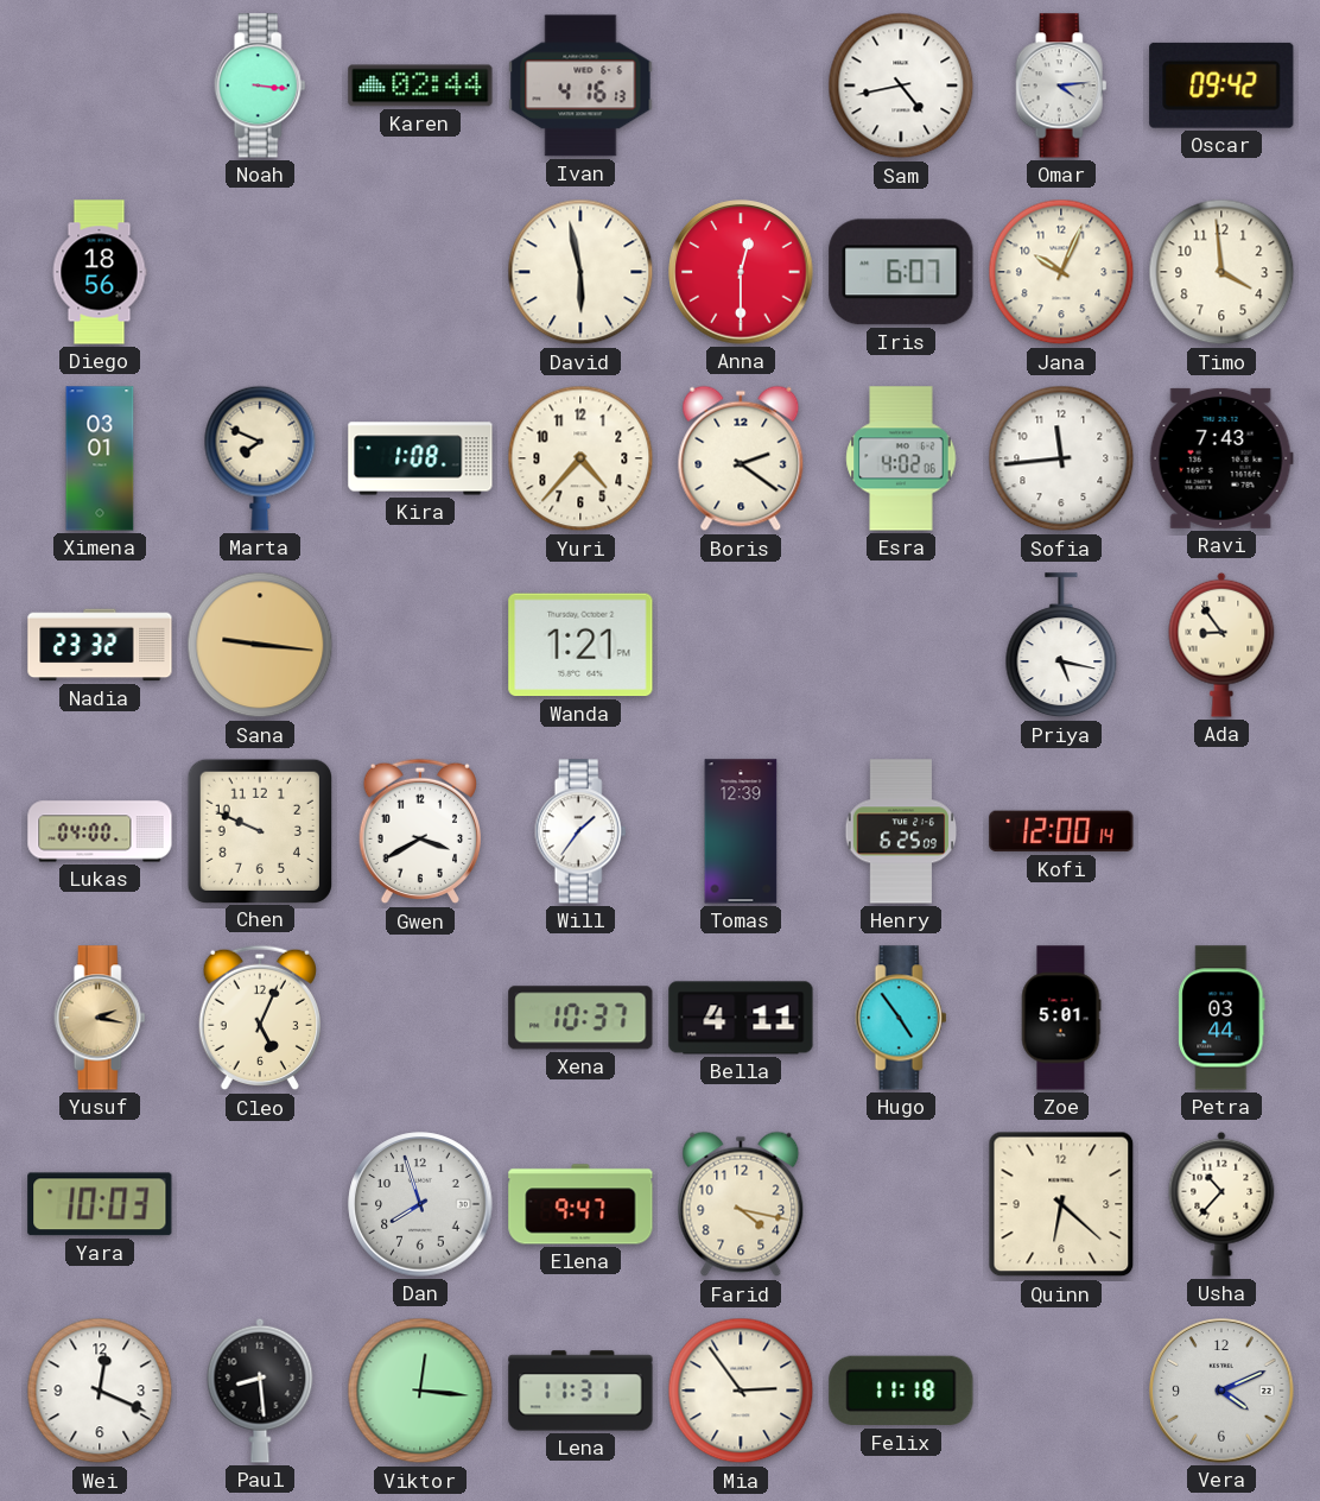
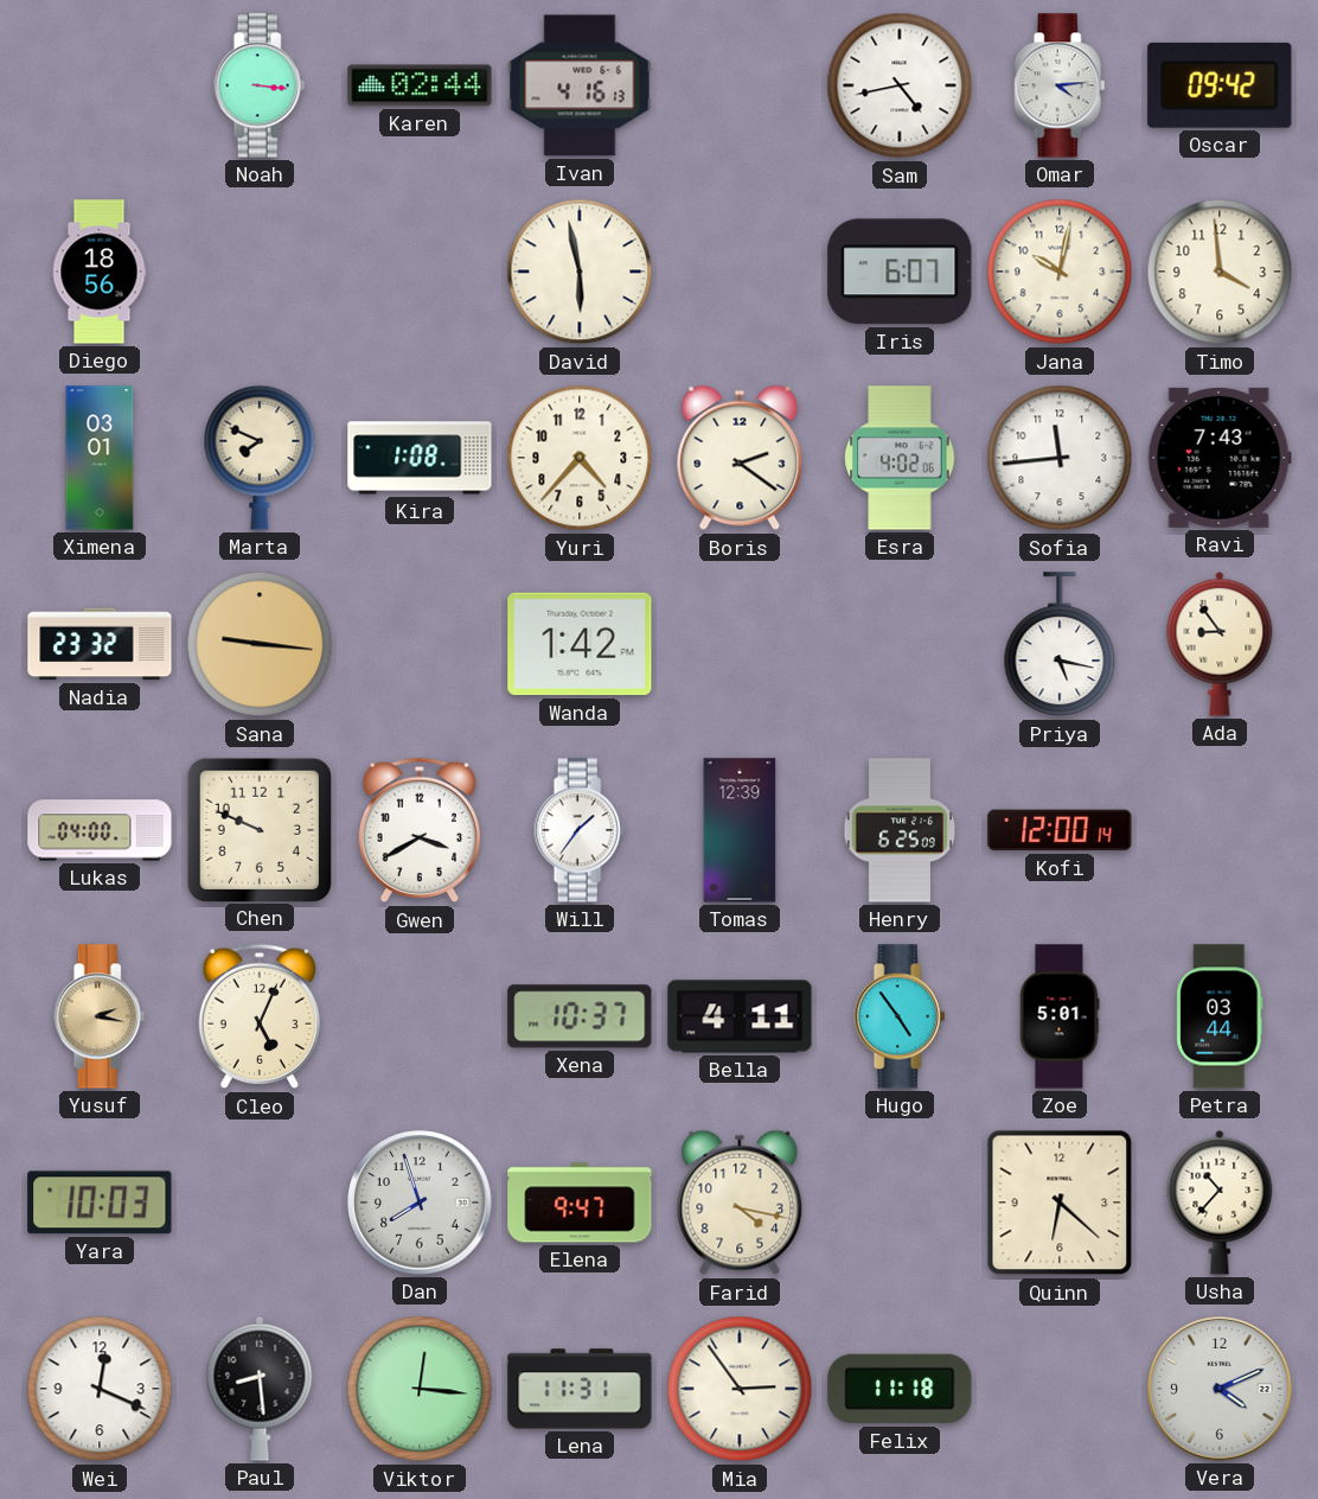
Anna: 12:30 -> none (741, 272)
Jana: 10:04 -> 10:02 (1060, 272)
Wanda: 1:21 -> 1:42 (580, 644)
